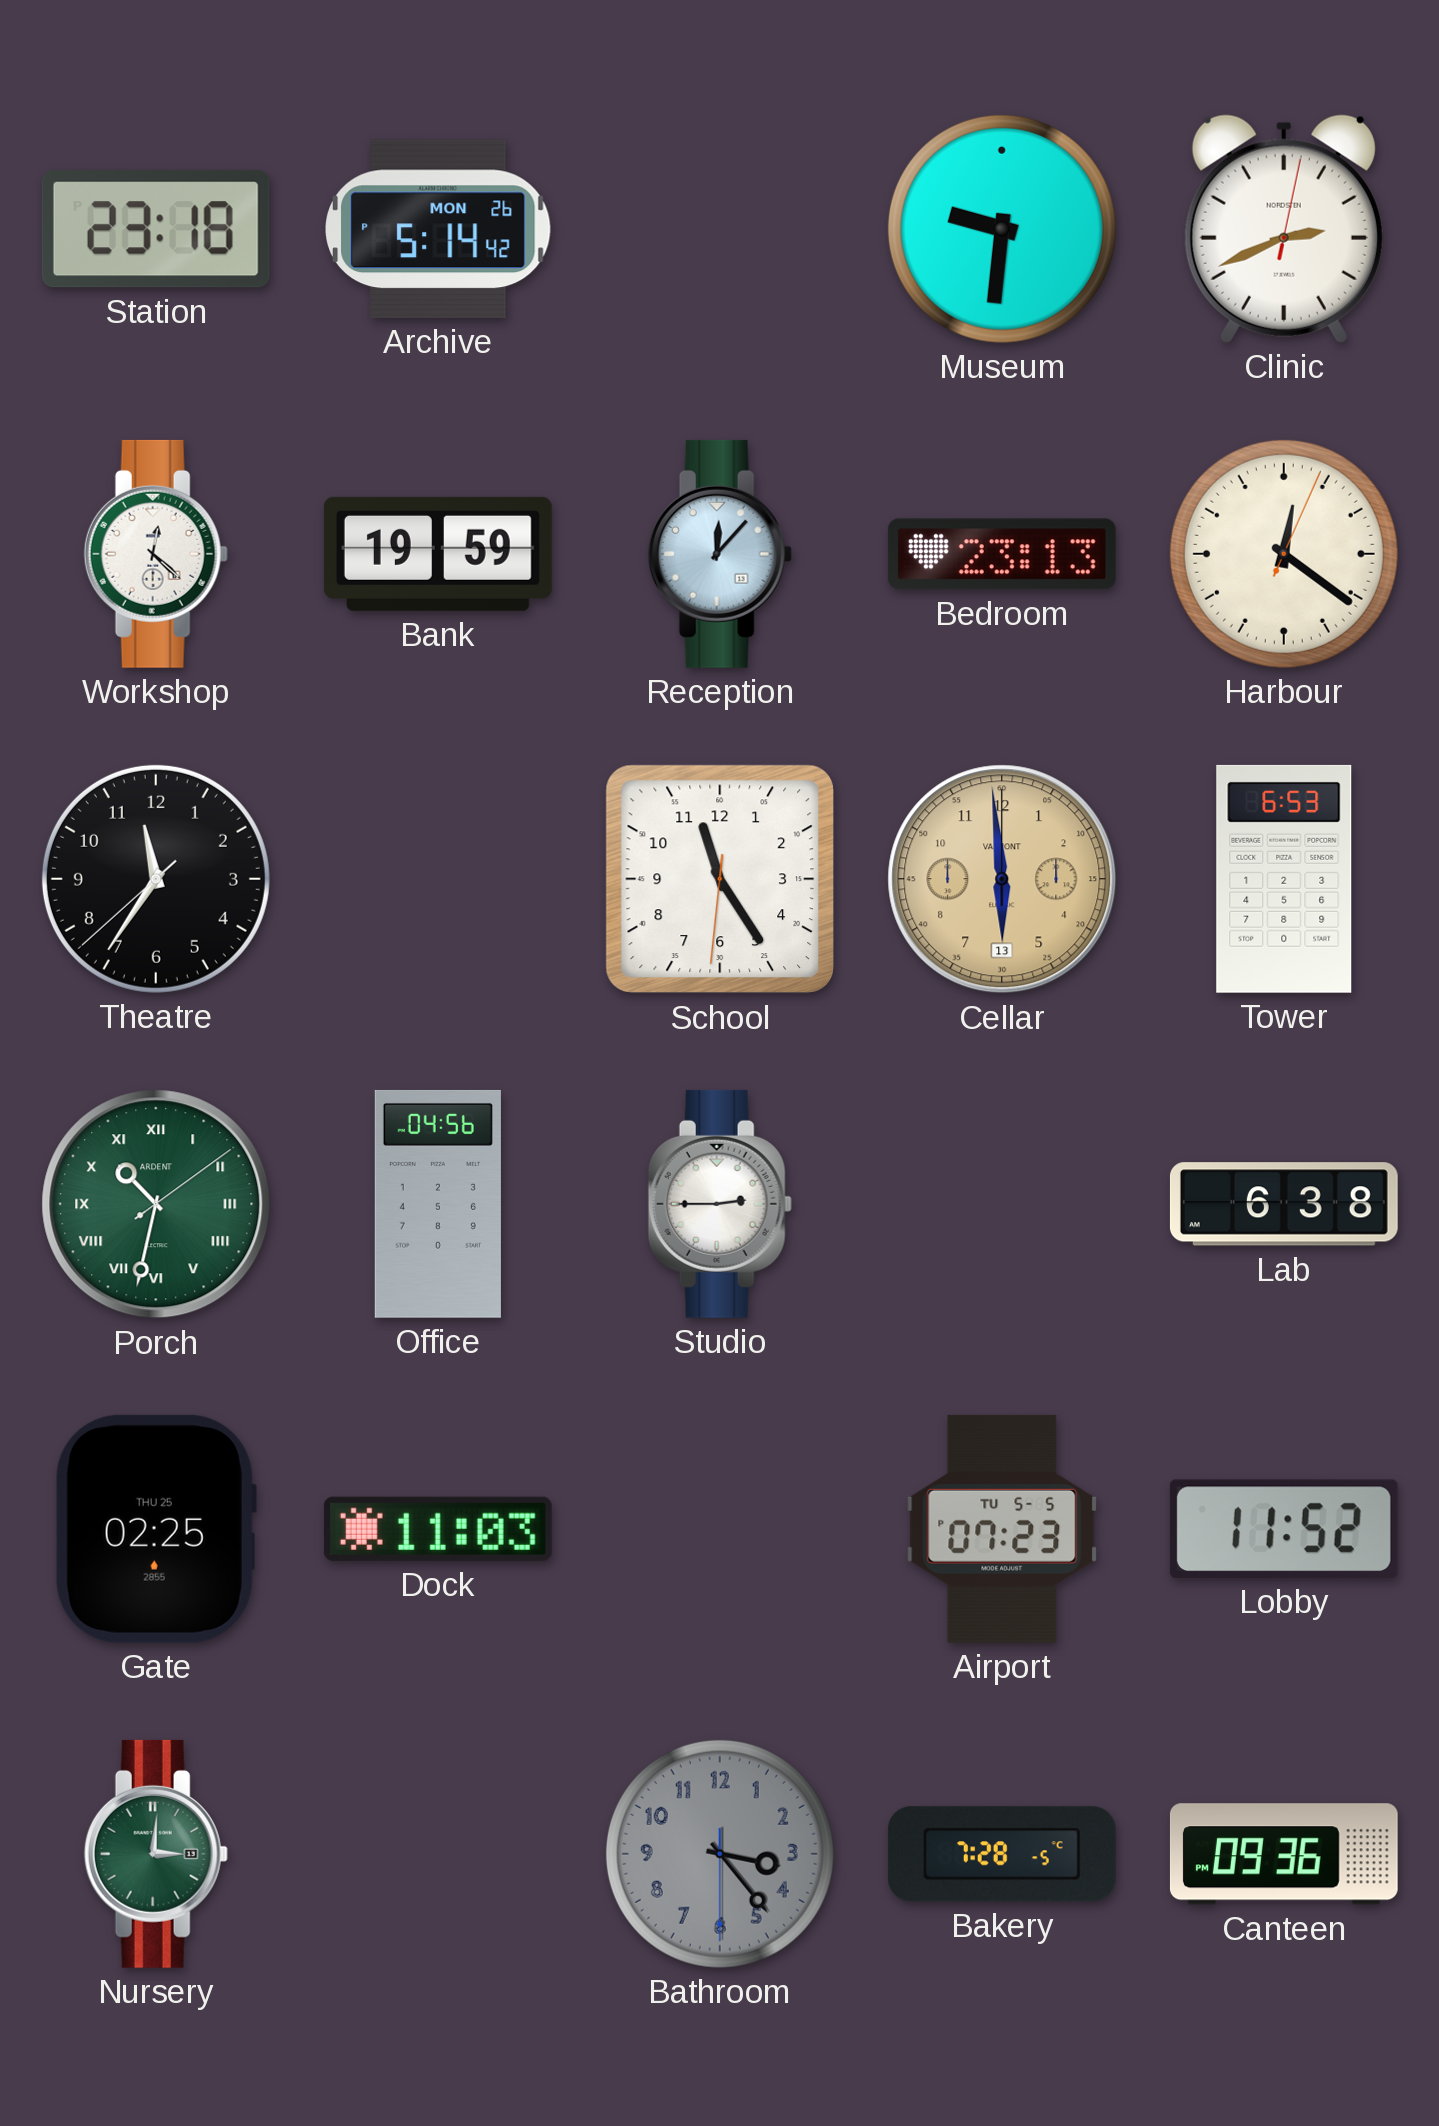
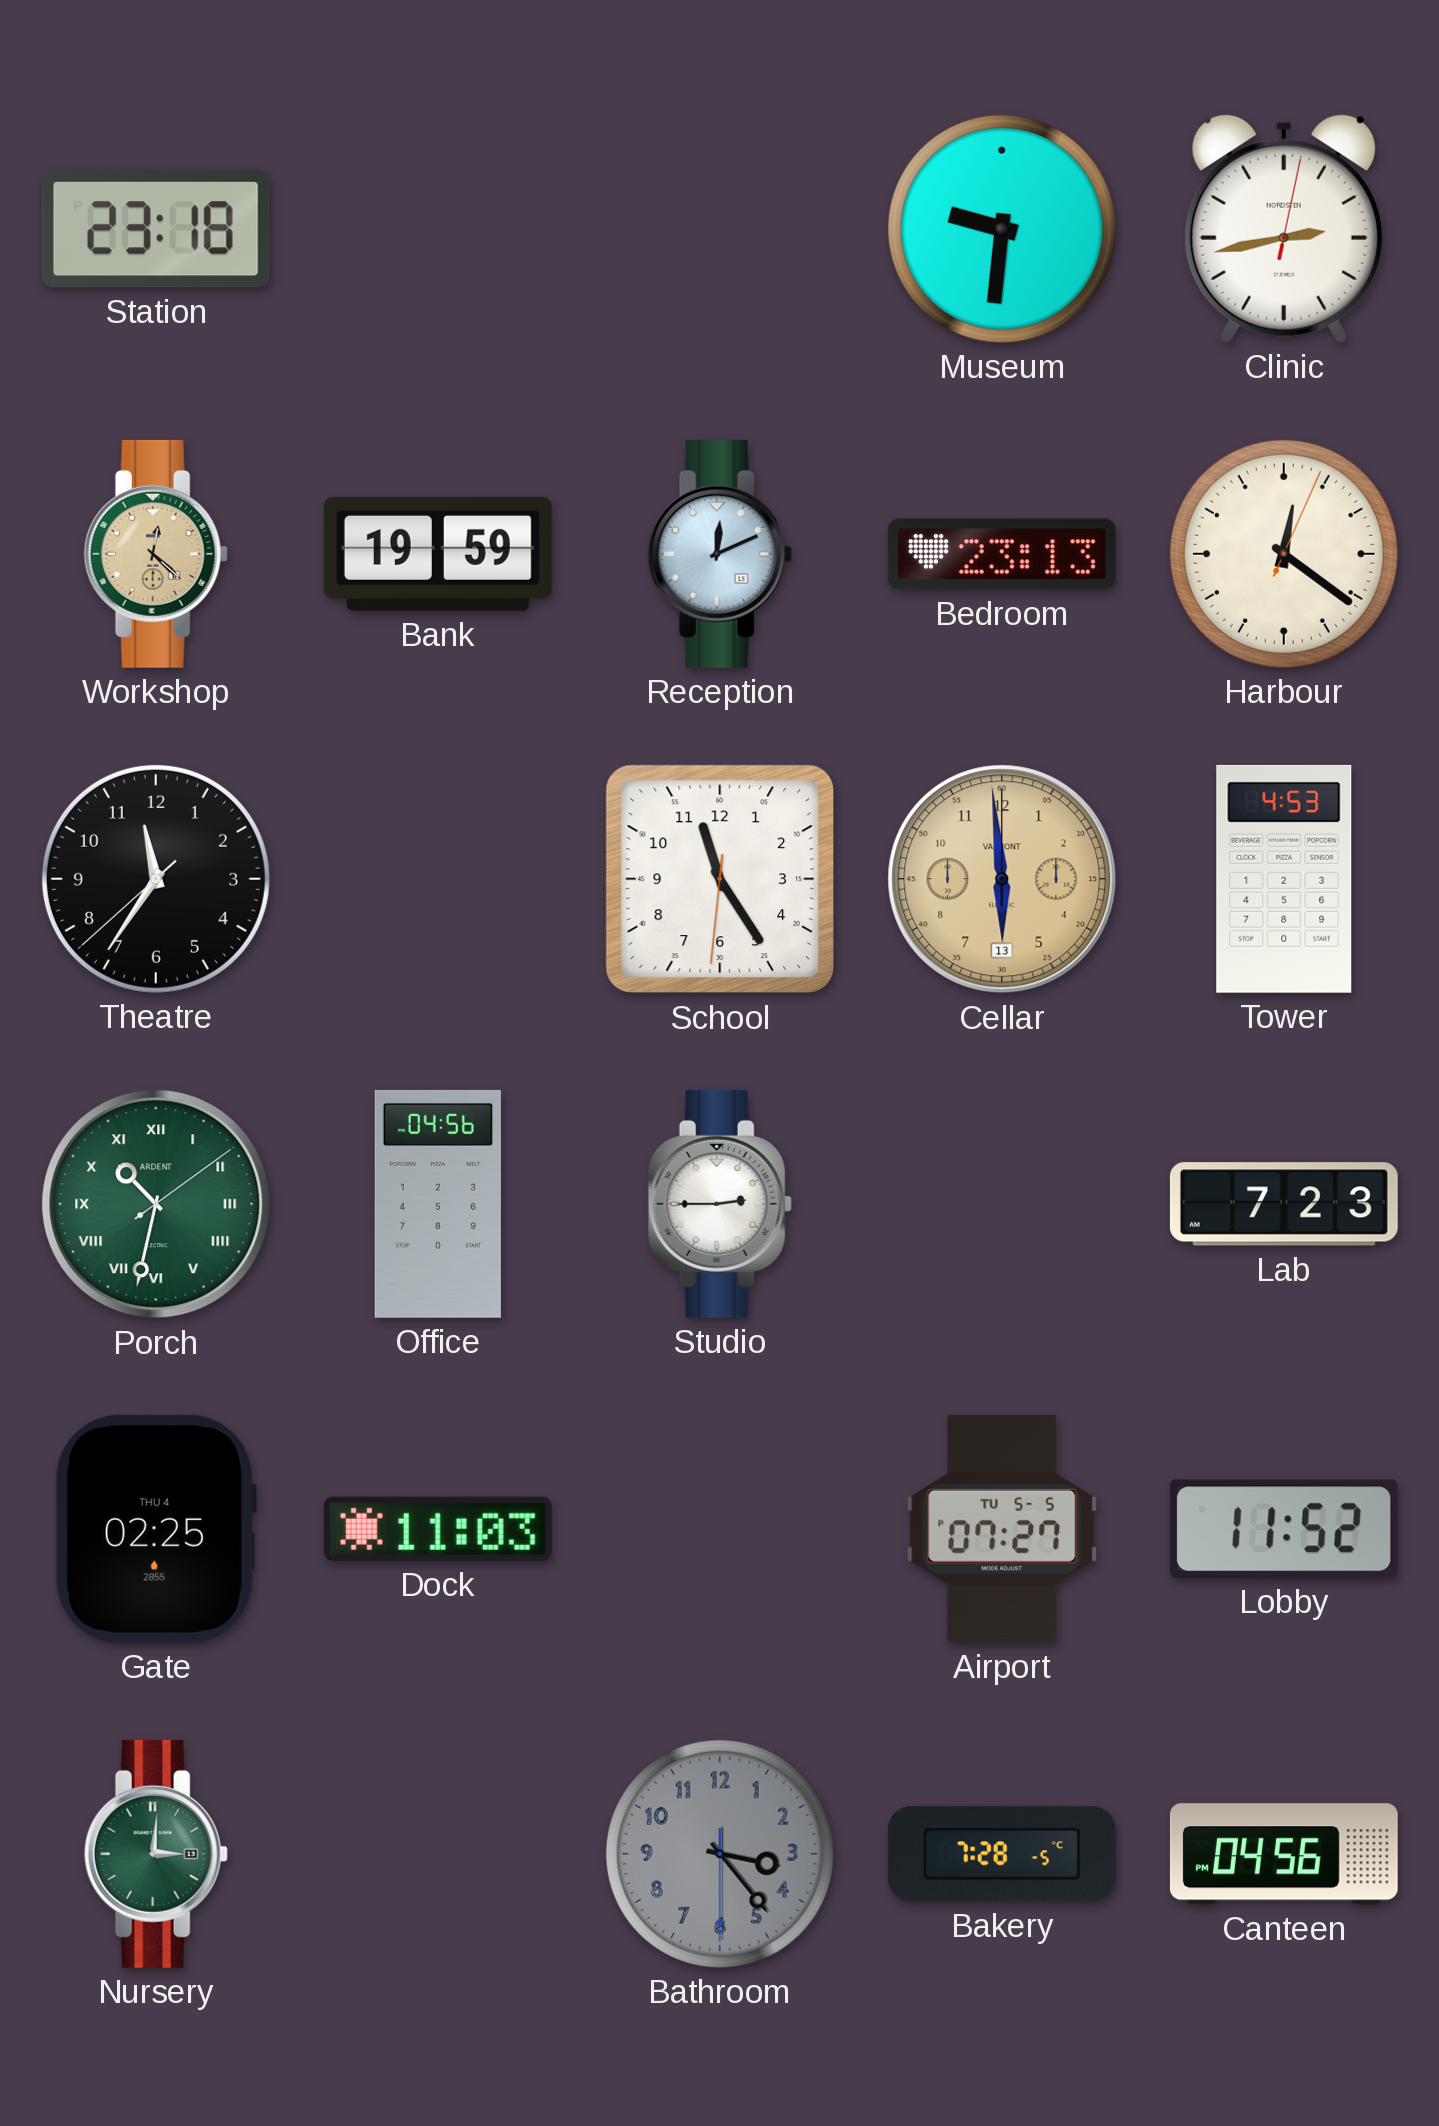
Archive: 5:14 -> none (439, 229)
Clinic: 2:41 -> 2:43 (1284, 229)
Workshop dial: white -> champagne (156, 554)
Reception: 12:07 -> 12:11 (720, 554)
Tower: 6:53 -> 4:53 (1284, 879)
Lab: 6:38 -> 7:23 (1284, 1204)
Gate date: THU 25 -> THU 4 (156, 1529)
Airport: 07:23 -> 07:27 (1002, 1529)
Canteen: 09:36 -> 04:56 (1284, 1854)
